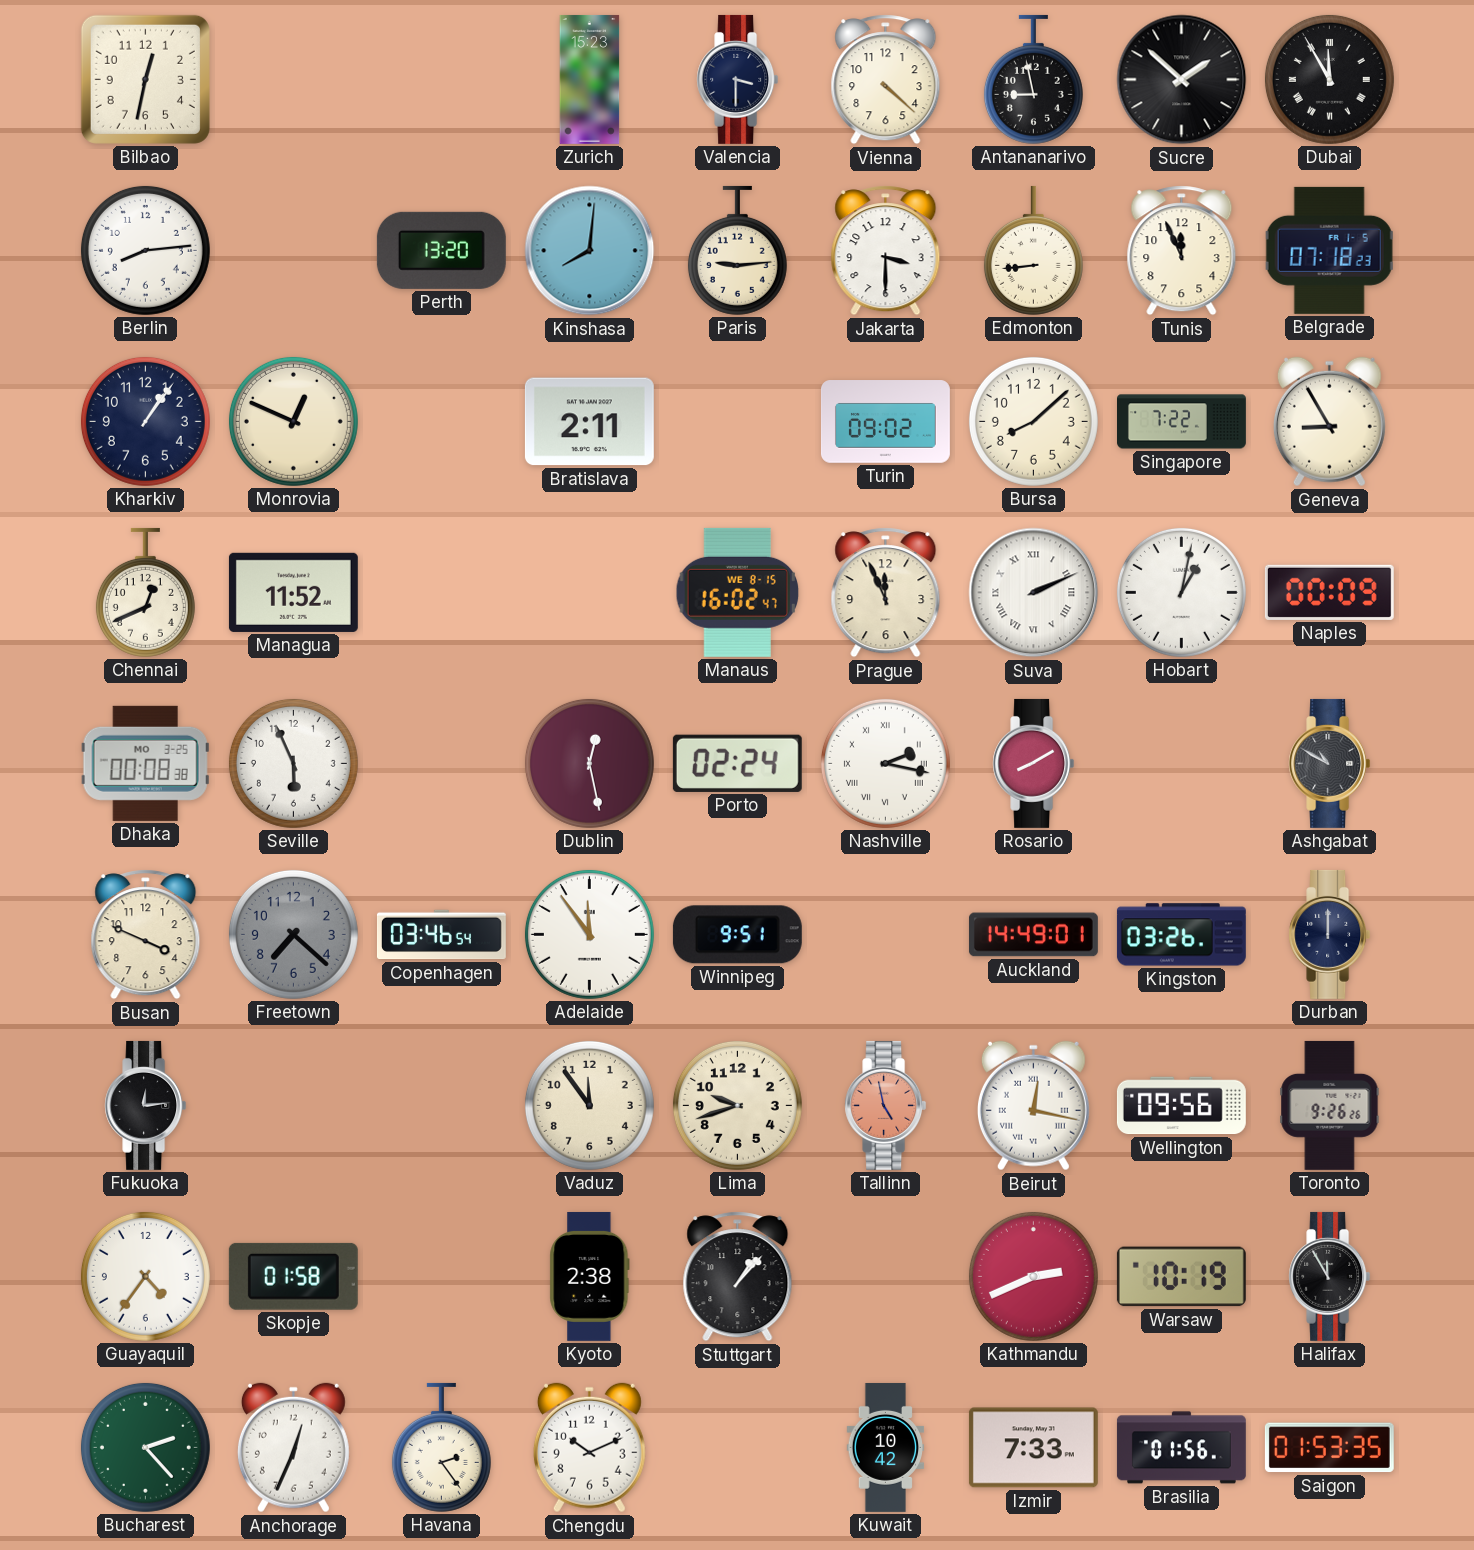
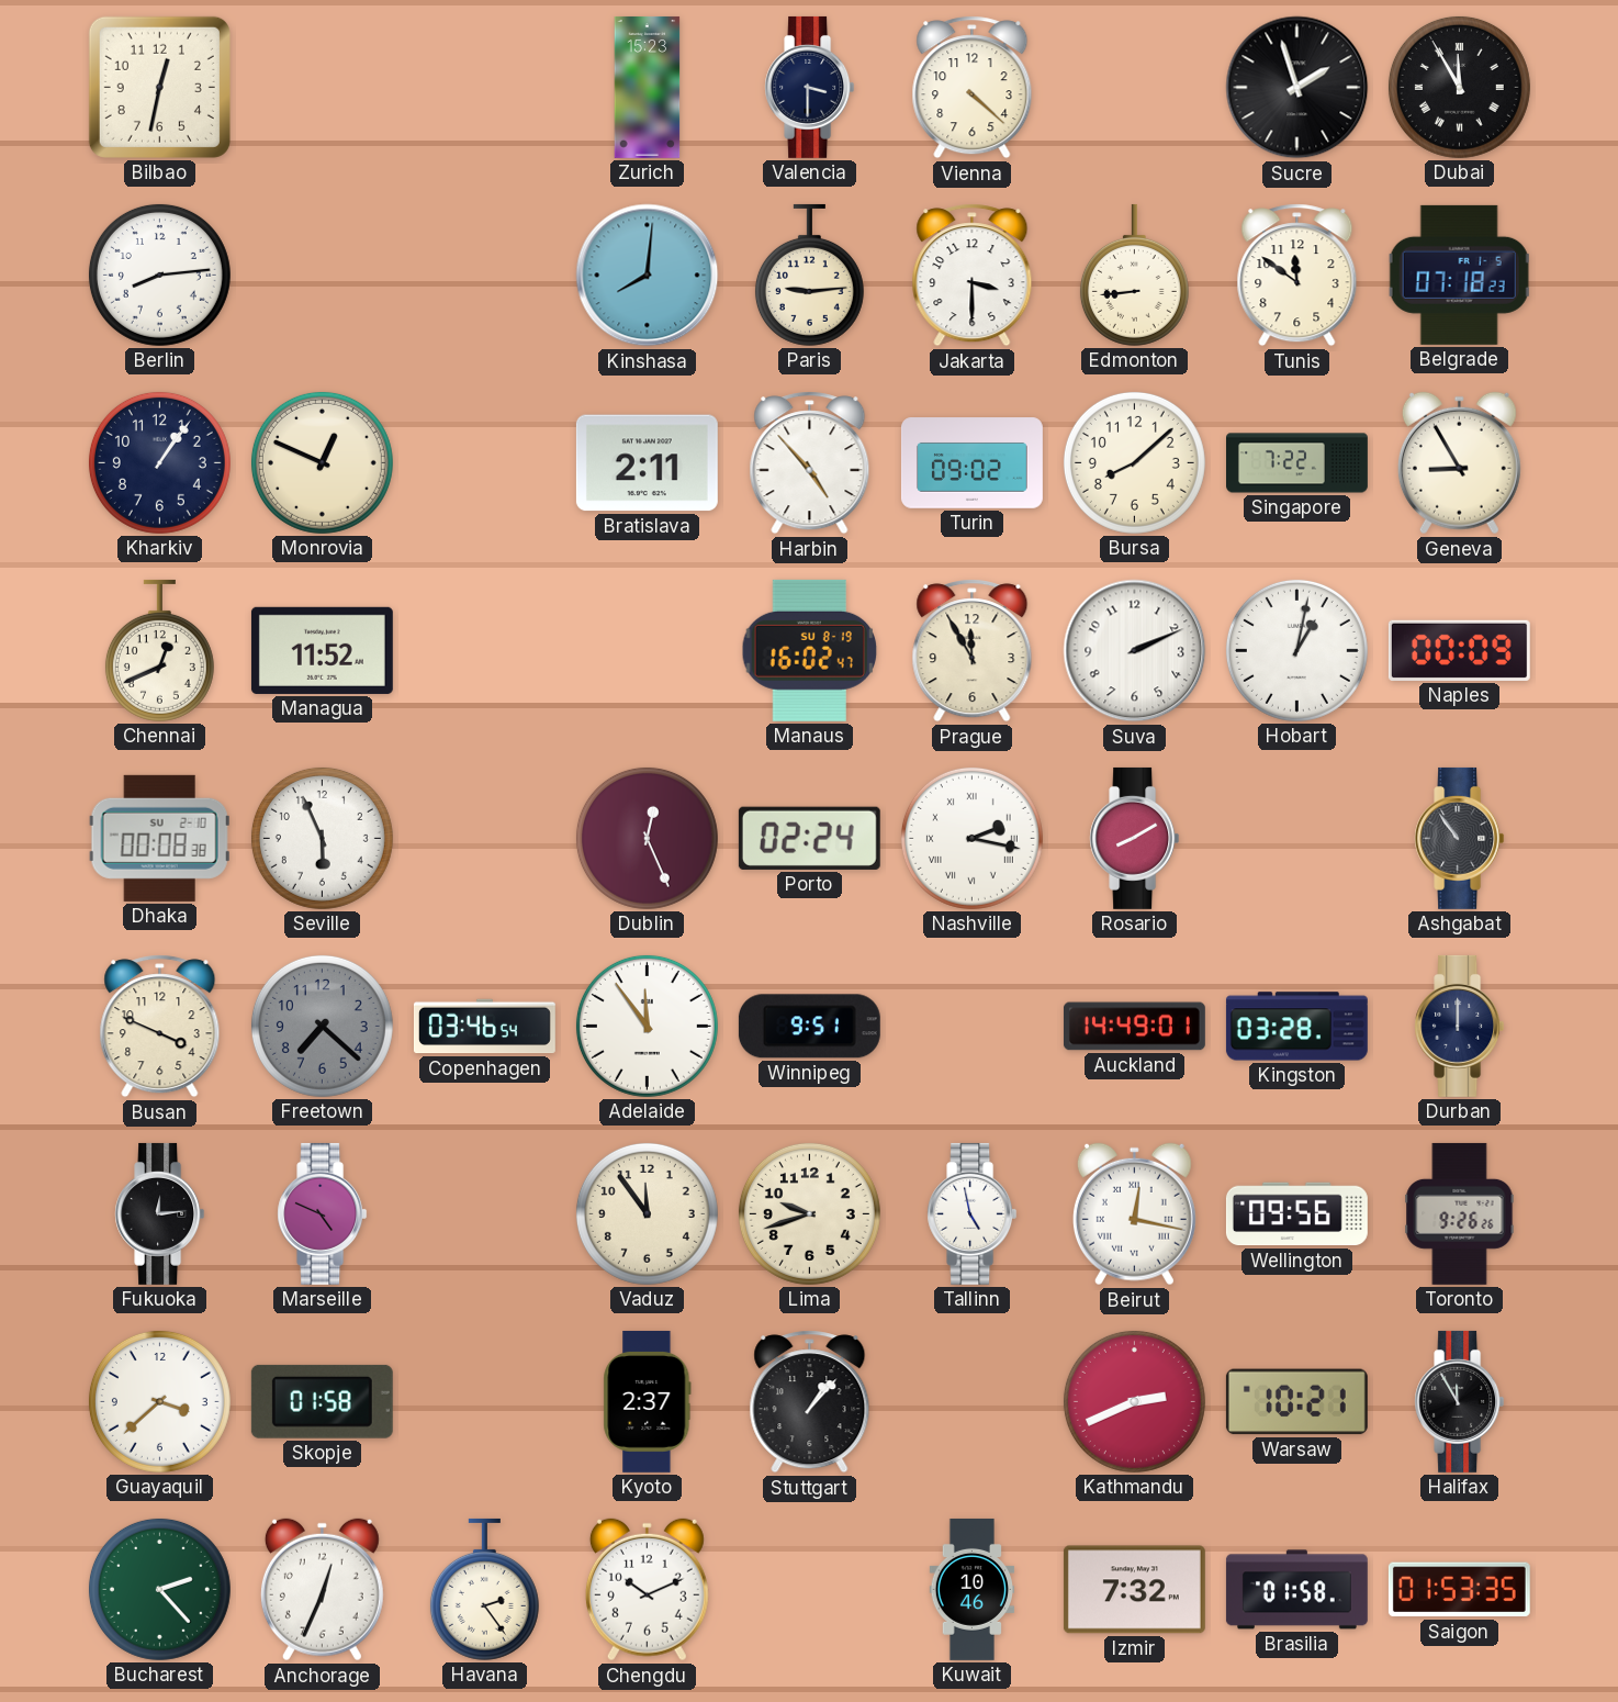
Antananarivo: 8:58 -> none (1033, 79)
Sucre: 1:52 -> 1:57 (1297, 88)
Perth: 13:20 -> none (441, 250)
Tunis: 11:56 -> 11:51 (1297, 276)
Harbin: none -> 4:53 (810, 463)
Manaus date: WE 8-15 -> SU 8-19 (810, 650)
Prague: 11:56 -> 11:55 (973, 651)
Suva numerals: Roman -> Arabic (1135, 651)
Dhaka date: MO 3-25 -> SU 2-10 (159, 838)
Dublin: 12:28 -> 12:26 (647, 838)
Ashgabat: 10:50 -> 10:54 (1460, 838)
Kingston: 03:26 -> 03:28 (1296, 1027)
Marseille: none -> 4:49 (323, 1213)
Tallinn dial: salmon -> white (973, 1213)
Guayaquil: 4:36 -> 3:38 (159, 1401)
Kyoto: 2:38 -> 2:37 (648, 1401)
Warsaw: 10:19 -> 10:21 (1296, 1402)
Kuwait: 10:42 -> 10:46 (973, 1589)
Izmir: 7:33 -> 7:32 (1134, 1590)
Brasilia: 01:56 -> 01:58 (1296, 1590)
